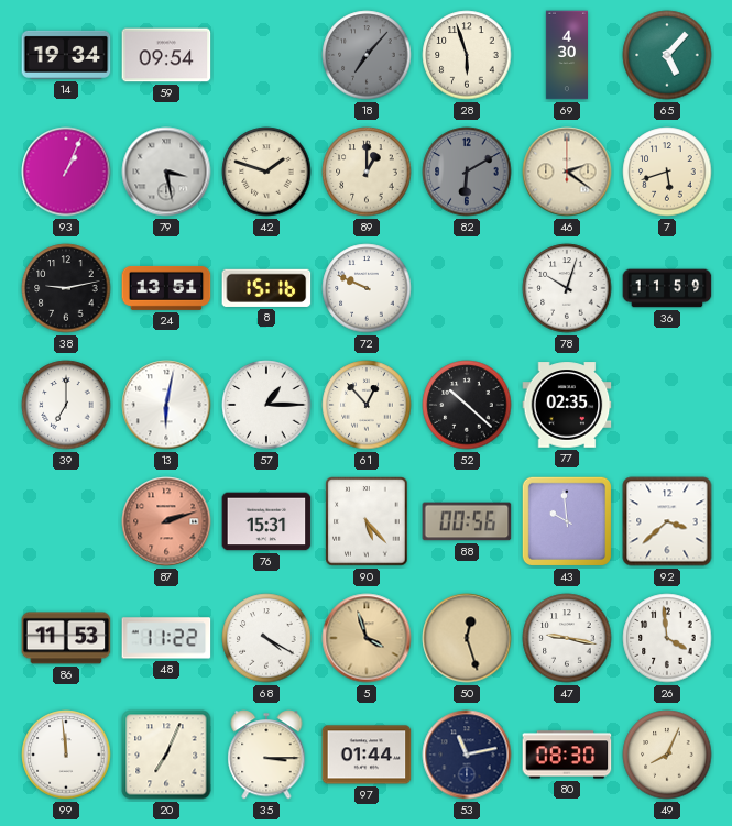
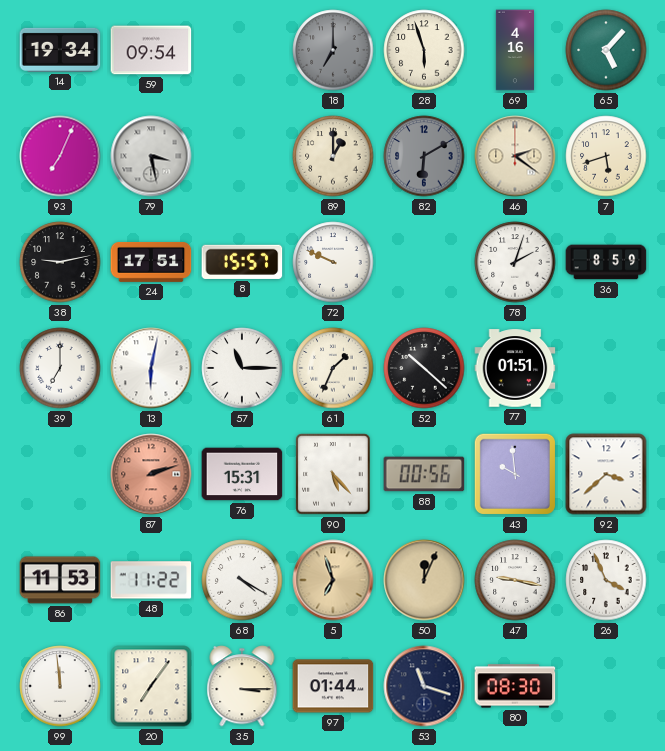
18: 7:07 -> 7:00 (333, 50)
69: 4:30 -> 4:16 (514, 50)
93: 1:04 -> 7:04 (60, 156)
42: 1:48 -> none (266, 172)
24: 13:51 -> 17:51 (151, 262)
8: 15:16 -> 15:57 (242, 262)
78: 10:03 -> 2:03 (515, 262)
36: 11:59 -> 8:59 (606, 262)
57: 1:15 -> 11:15 (242, 368)
61: 12:53 -> 1:34 (333, 368)
77: 02:35 -> 01:51 (515, 368)
5: 3:57 -> 6:57 (333, 580)
50: 12:27 -> 12:04 (424, 580)
26: 3:59 -> 3:56 (606, 580)
20: 7:04 -> 7:06 (151, 686)
53: 11:13 -> 11:18 (424, 686)
49: 8:04 -> none (667, 755)
